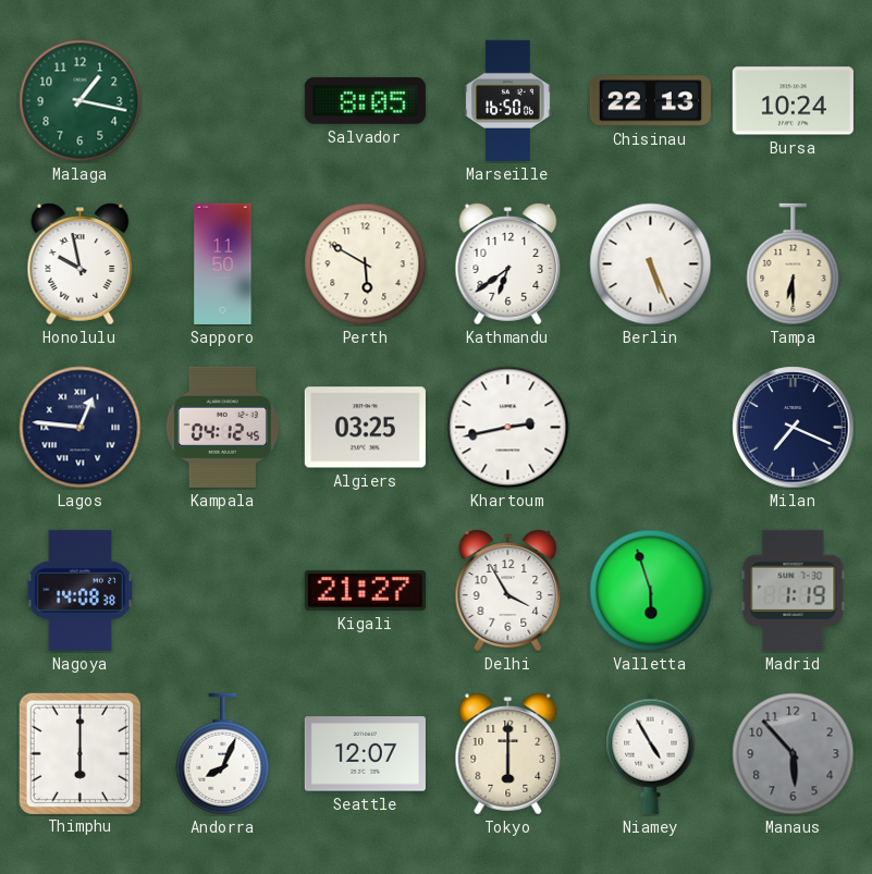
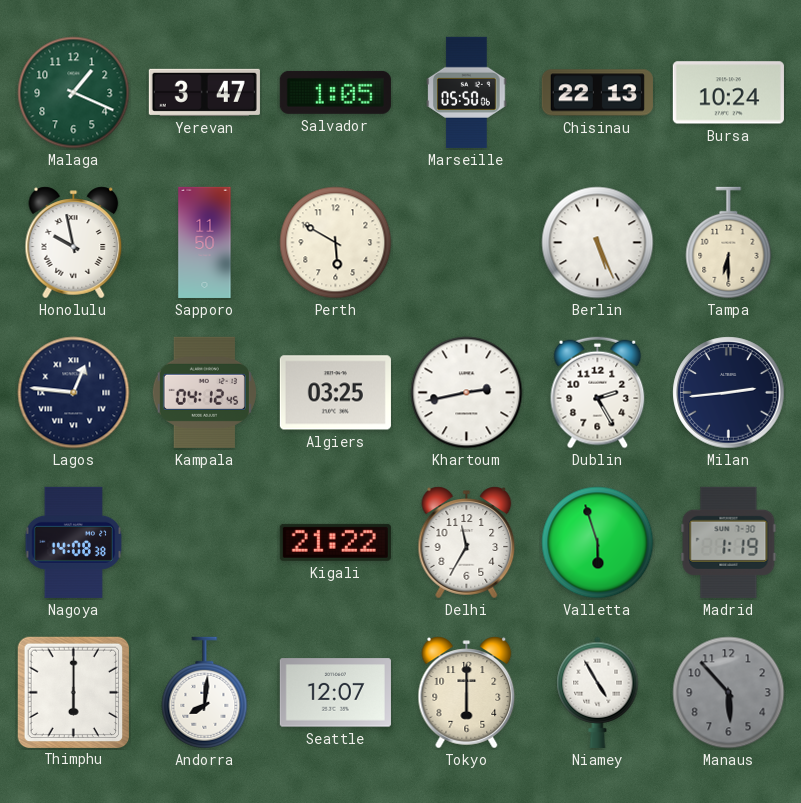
Malaga: 1:17 -> 1:19 (74, 93)
Yerevan: none -> 3:47 (204, 92)
Salvador: 8:05 -> 1:05 (335, 92)
Marseille: 16:50 -> 05:50 (467, 92)
Kathmandu: 6:39 -> none (508, 264)
Dublin: none -> 2:25 (598, 393)
Milan: 7:19 -> 2:44 (729, 393)
Kigali: 21:27 -> 21:22 (335, 542)
Delhi: 3:55 -> 11:35 (467, 543)
Andorra: 8:04 -> 8:01 (205, 693)
